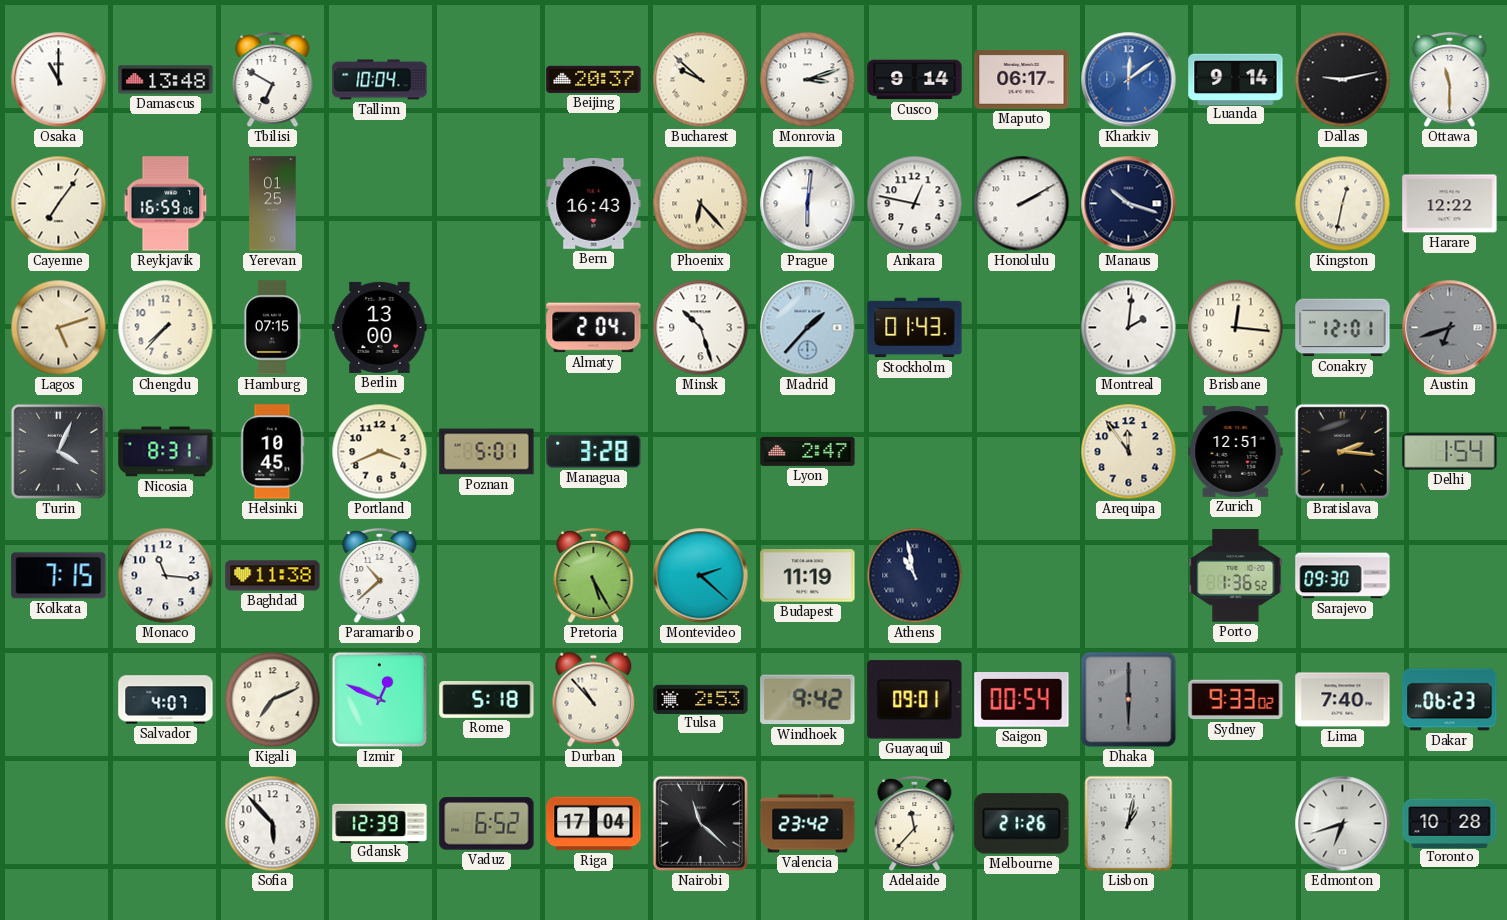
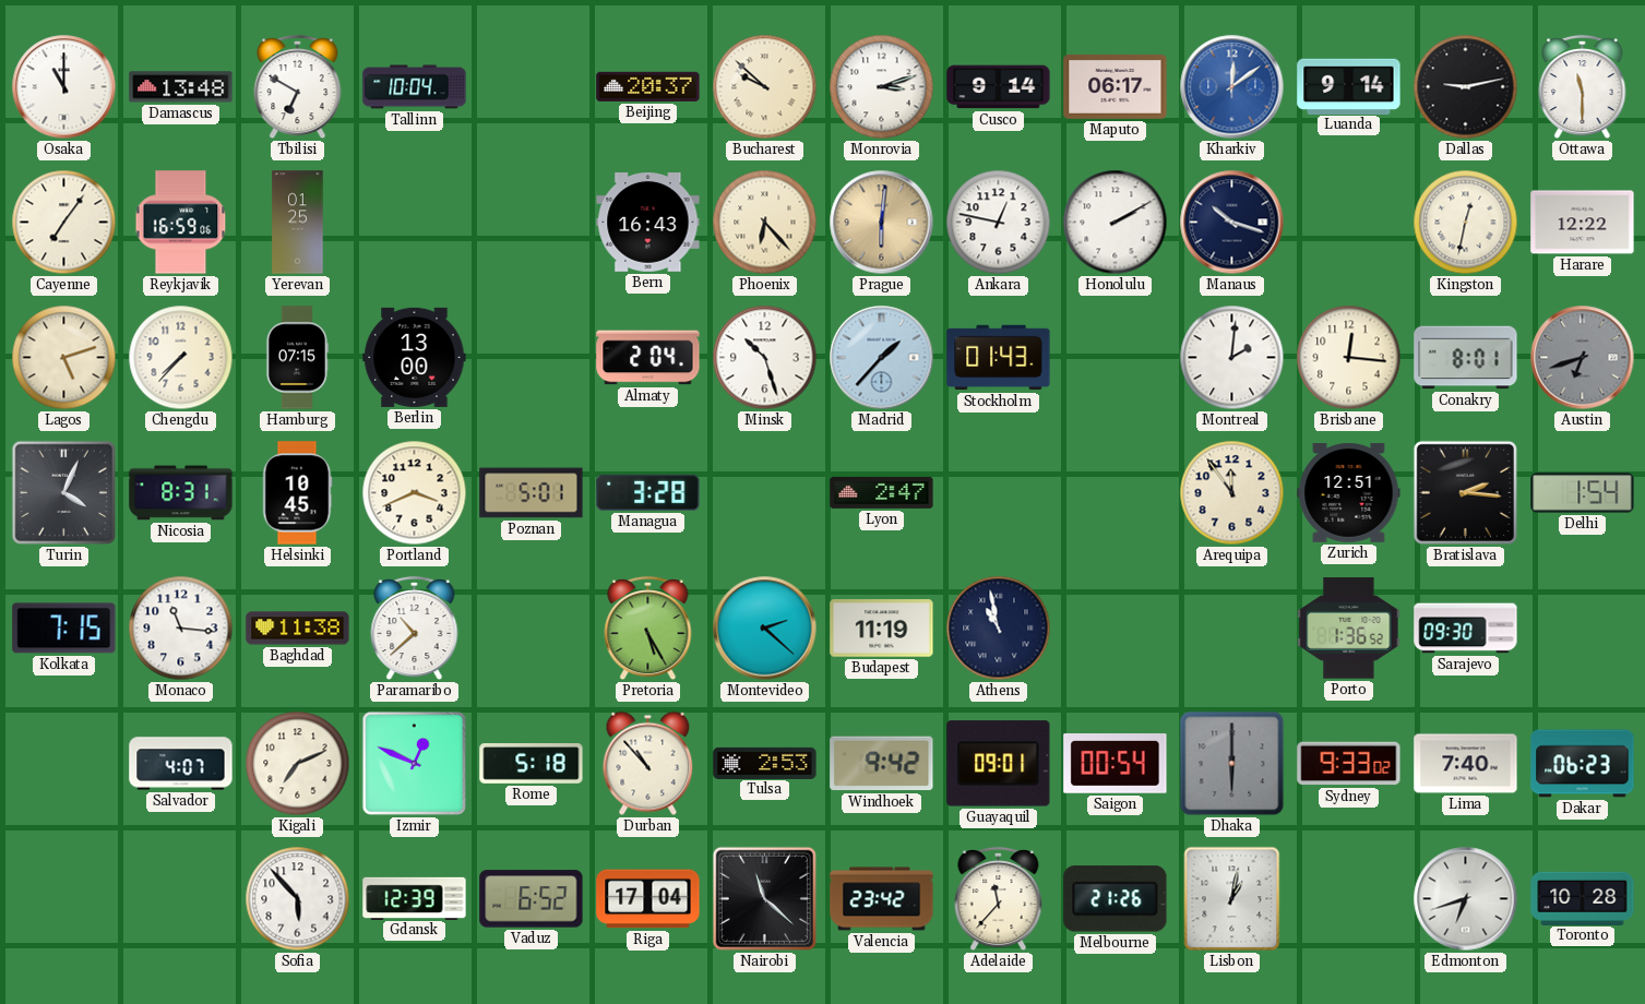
Prague dial: white -> champagne (882, 223)
Conakry: 12:01 -> 8:01 (1466, 358)
